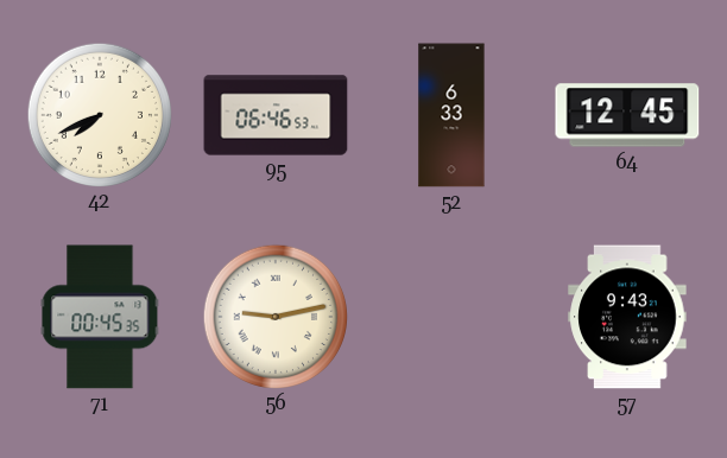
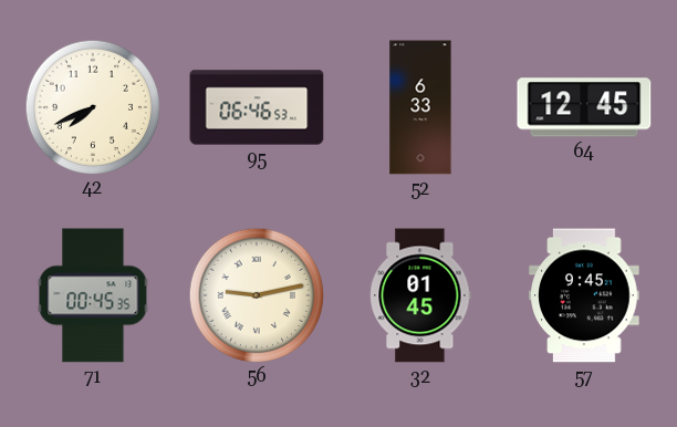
32: none -> 01:45 (420, 295)
57: 9:43 -> 9:45 (584, 295)
